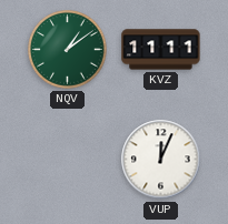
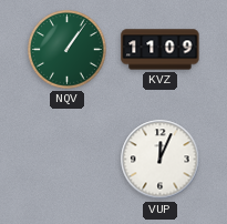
NQV: 1:09 -> 1:06 (68, 50)
KVZ: 11:11 -> 11:09 (161, 50)
